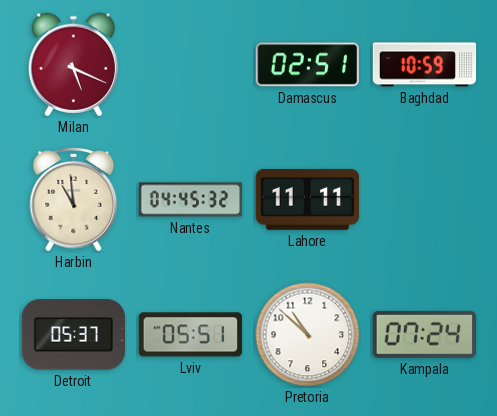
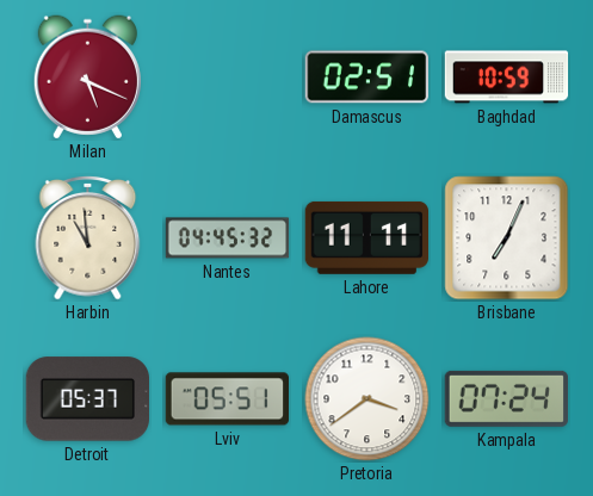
Brisbane: none -> 7:04 (507, 238)
Pretoria: 10:52 -> 3:39 (367, 399)
